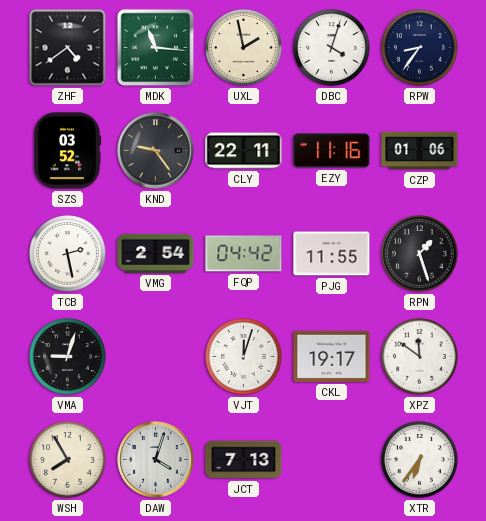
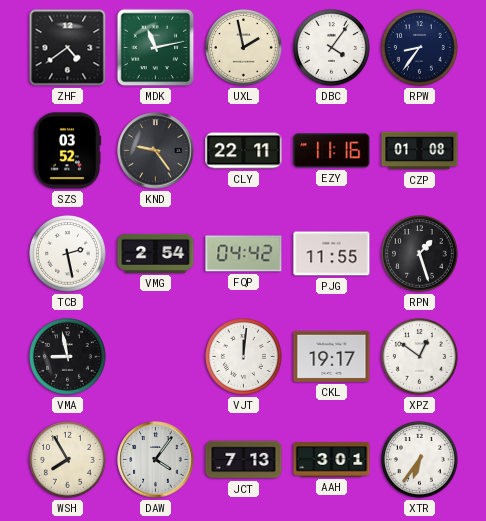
MDK: 11:16 -> 11:13 (156, 48)
DBC: 4:03 -> 4:06 (332, 48)
CZP: 01:06 -> 01:08 (420, 151)
VMA: 9:03 -> 8:58 (68, 357)
VJT: 12:03 -> 12:01 (244, 357)
XPZ: 11:51 -> 12:51 (420, 357)
DAW: 4:03 -> 4:06 (156, 460)
AAH: none -> 3:01 (332, 460)
